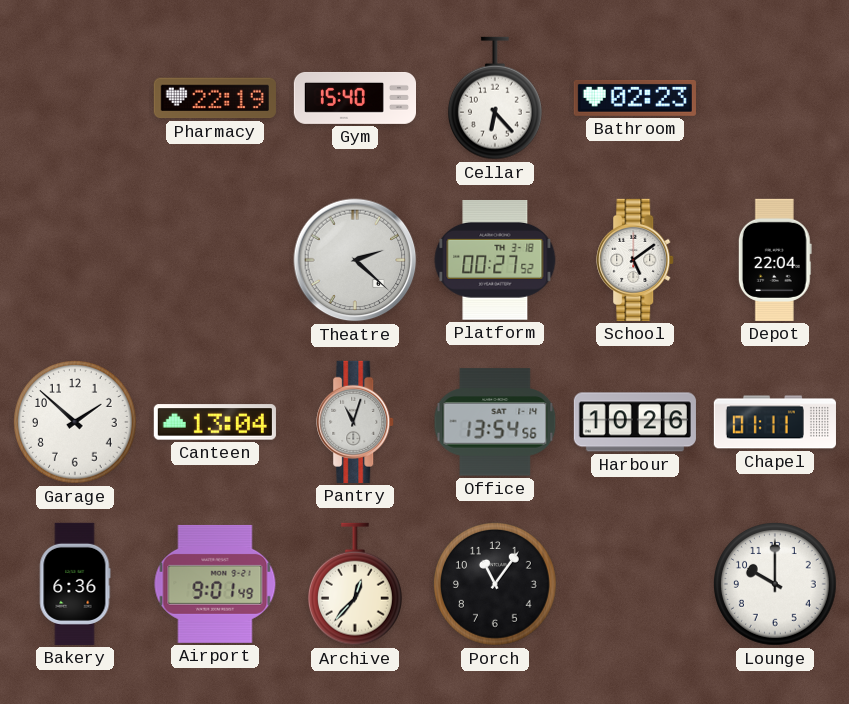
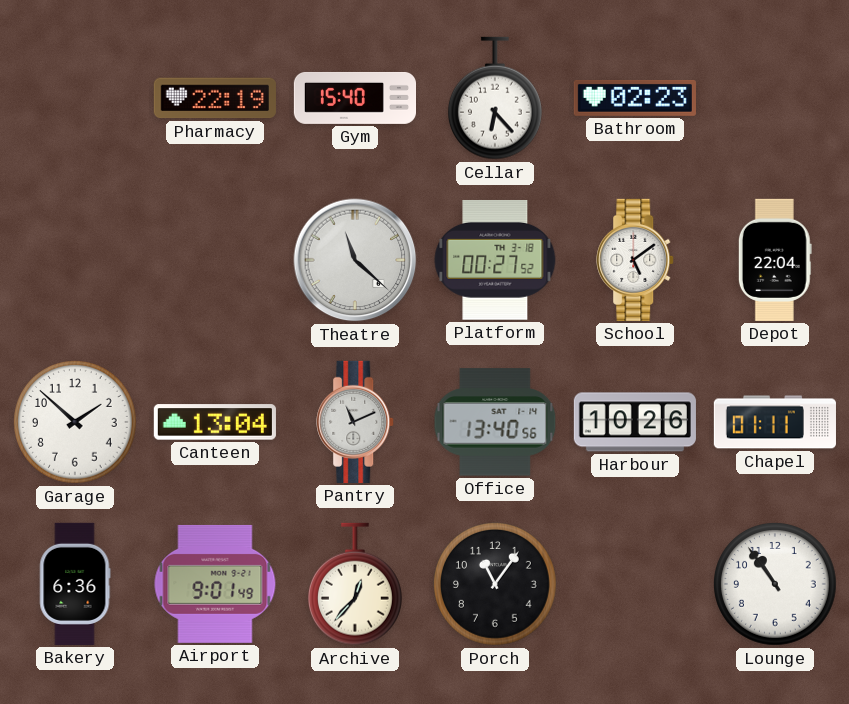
Theatre: 2:22 -> 11:22 (355, 260)
Pantry: 11:03 -> 11:11 (356, 422)
Office: 13:54 -> 13:40 (495, 422)
Lounge: 10:00 -> 10:54 (776, 585)
